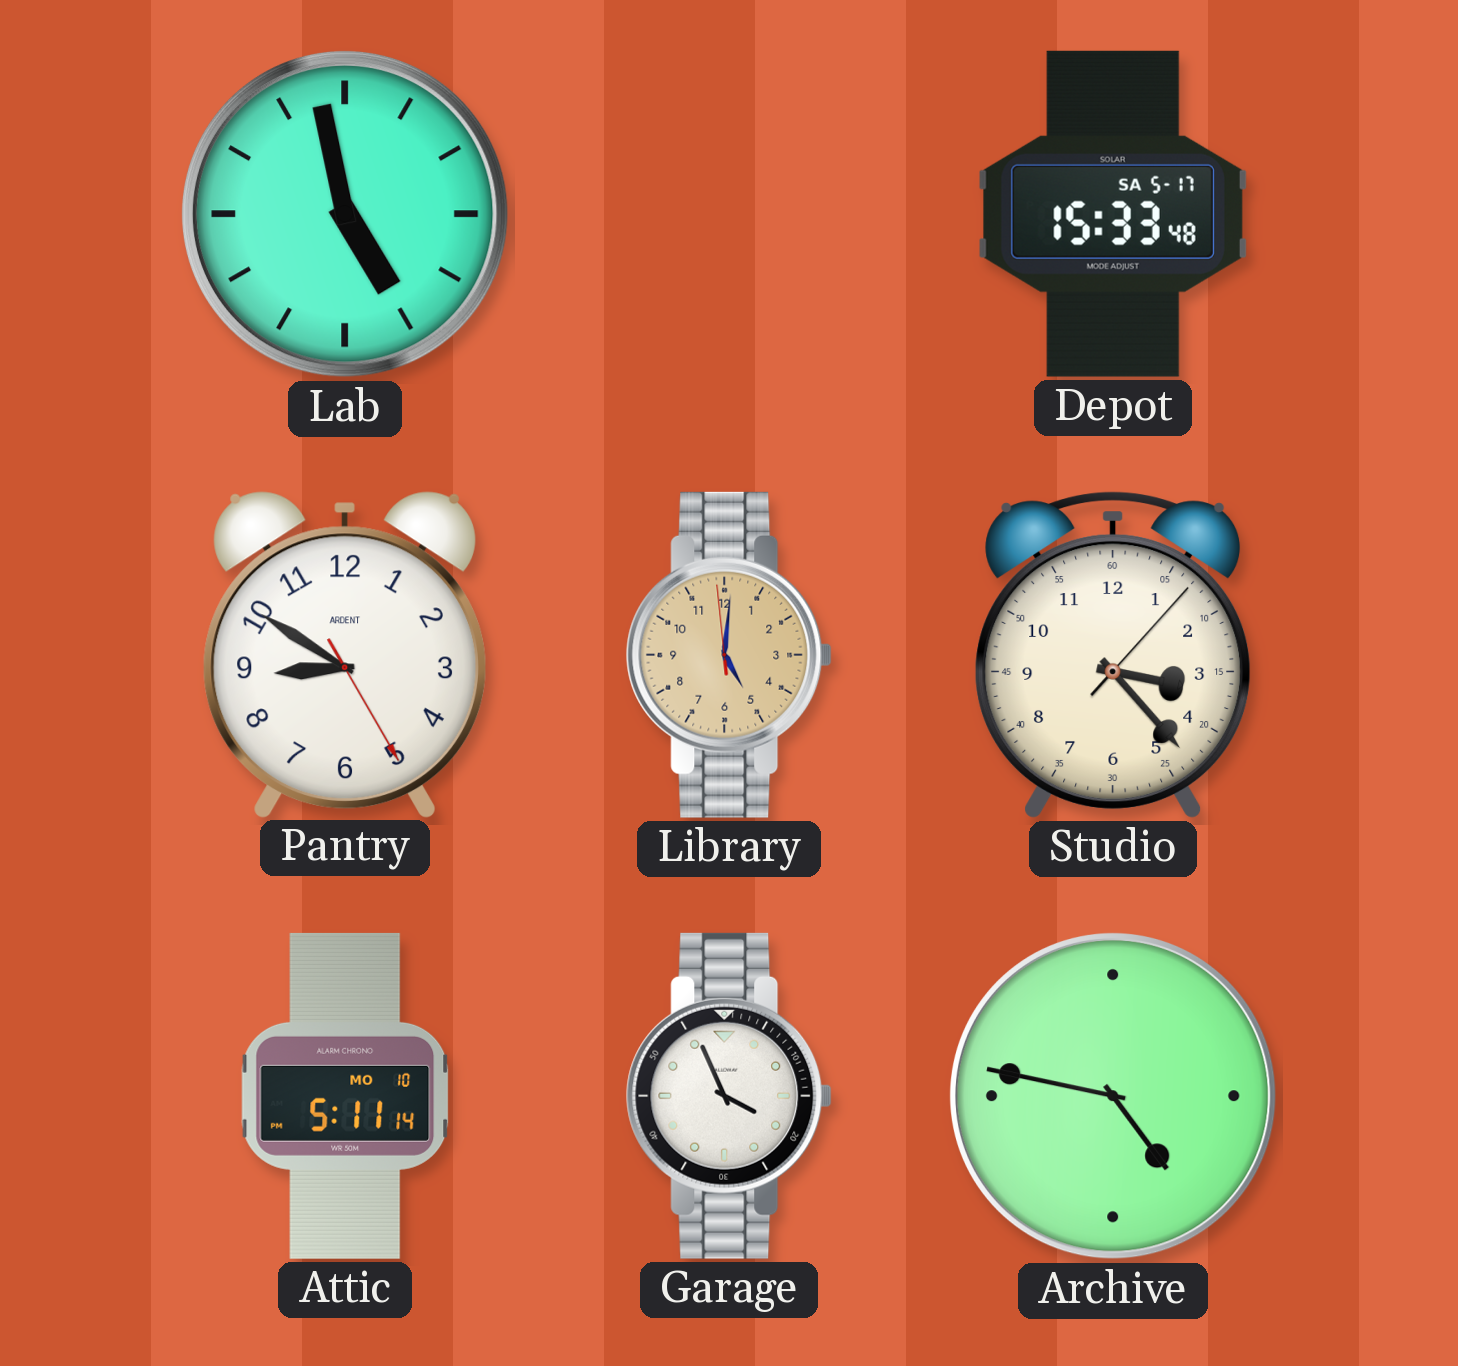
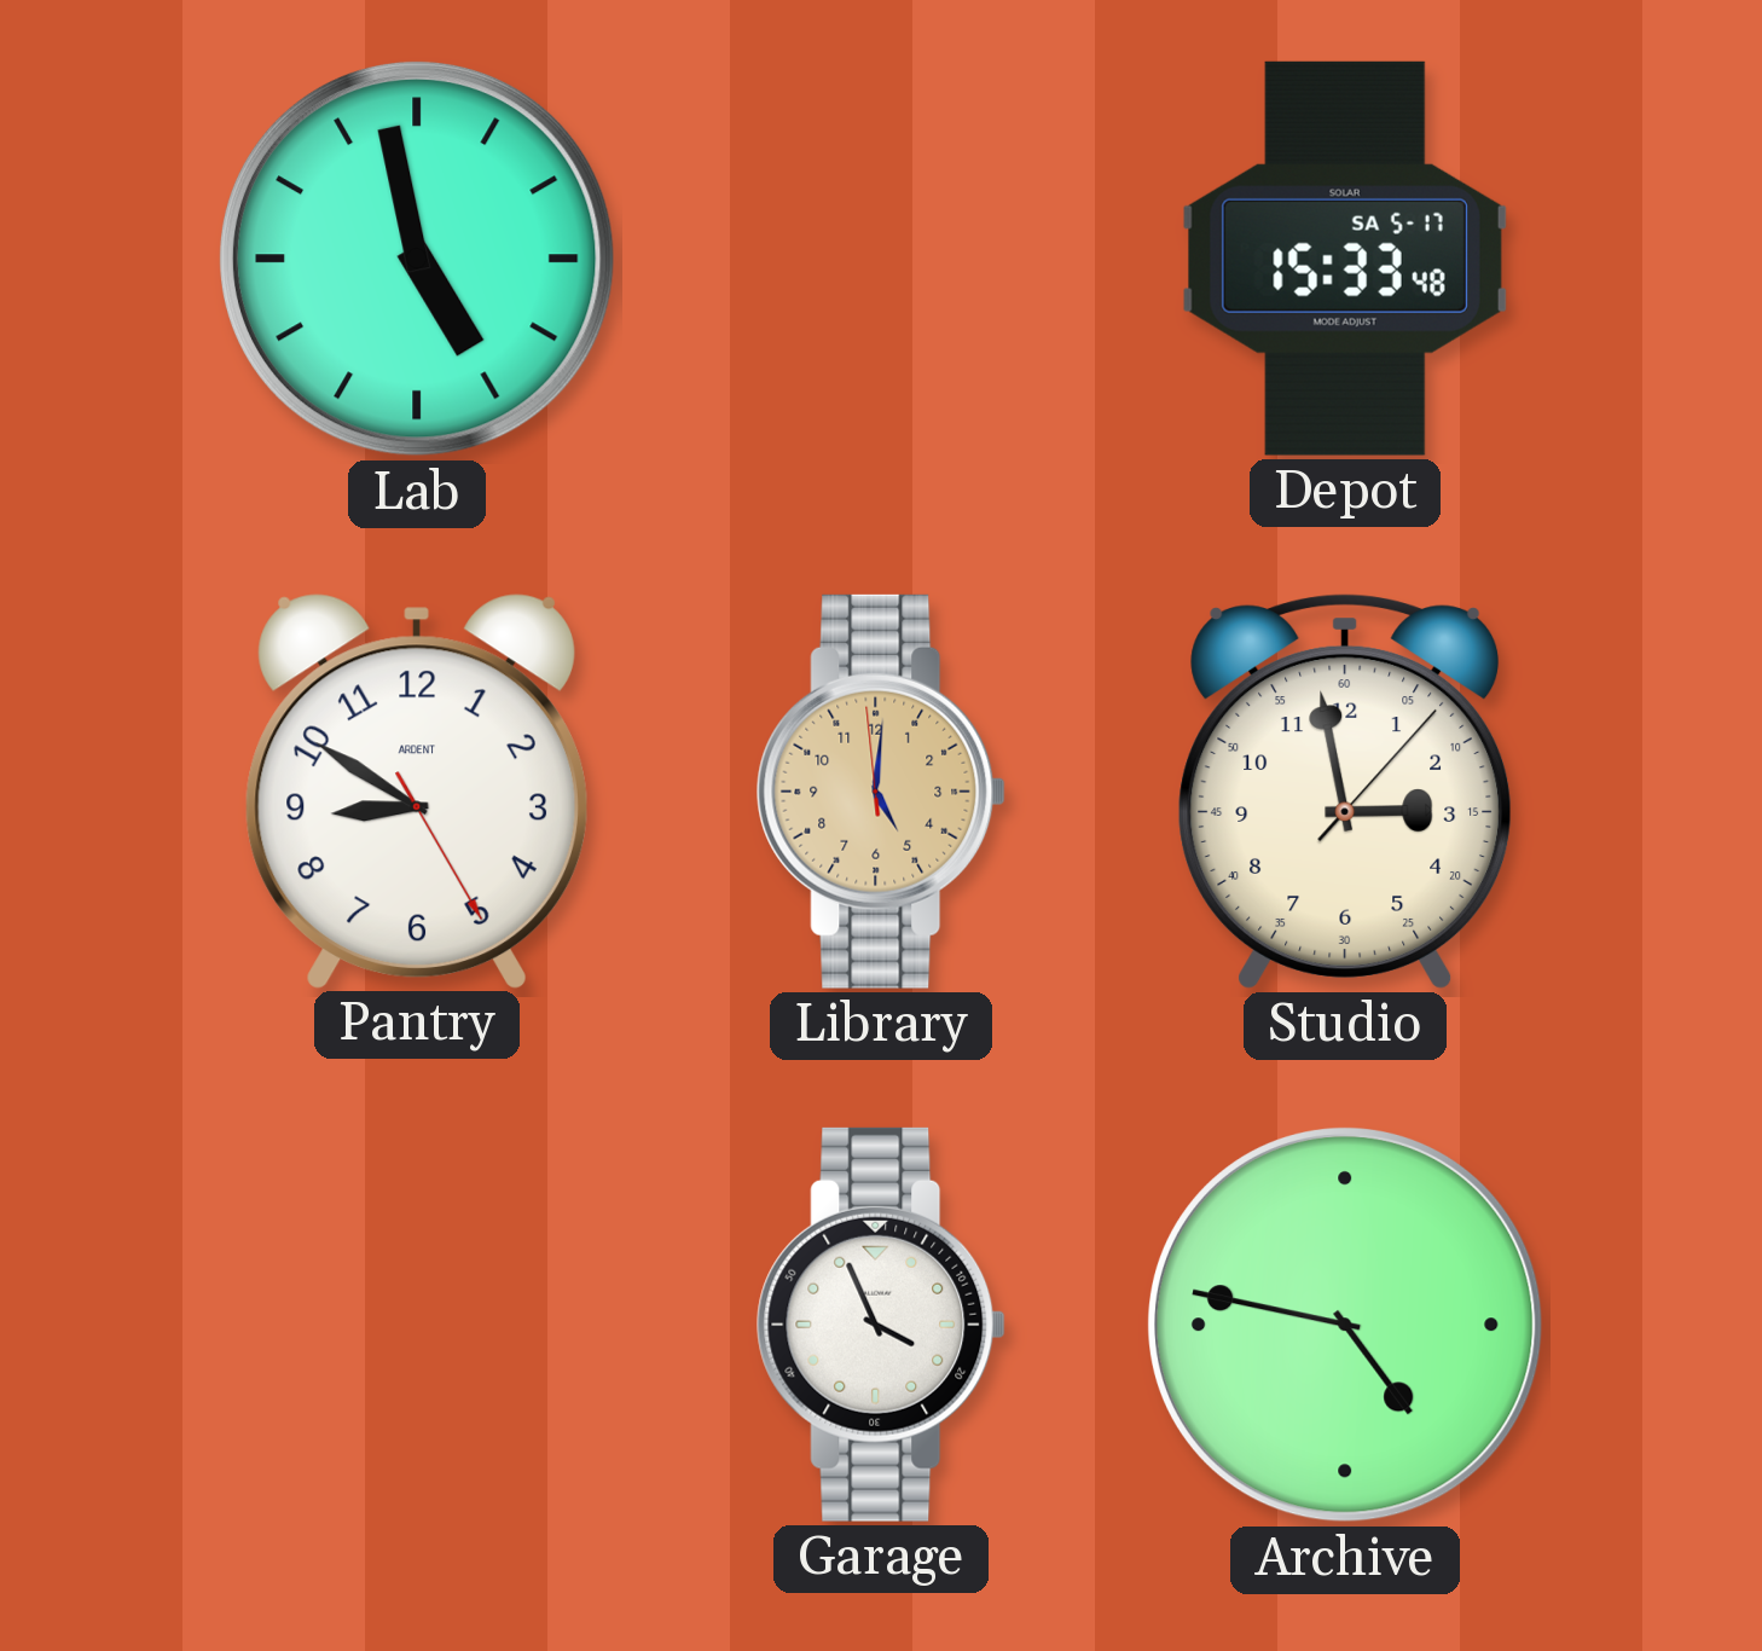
Studio: 3:23 -> 2:58 (1345, 792)
Attic: 5:11 -> none (345, 1096)
